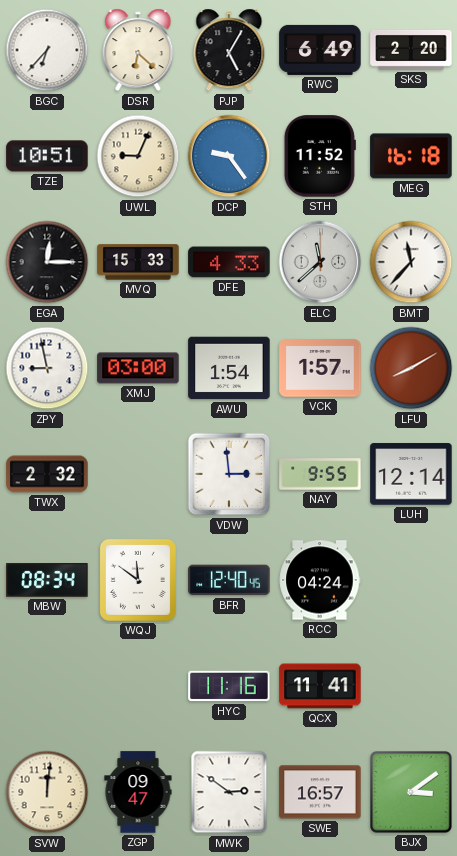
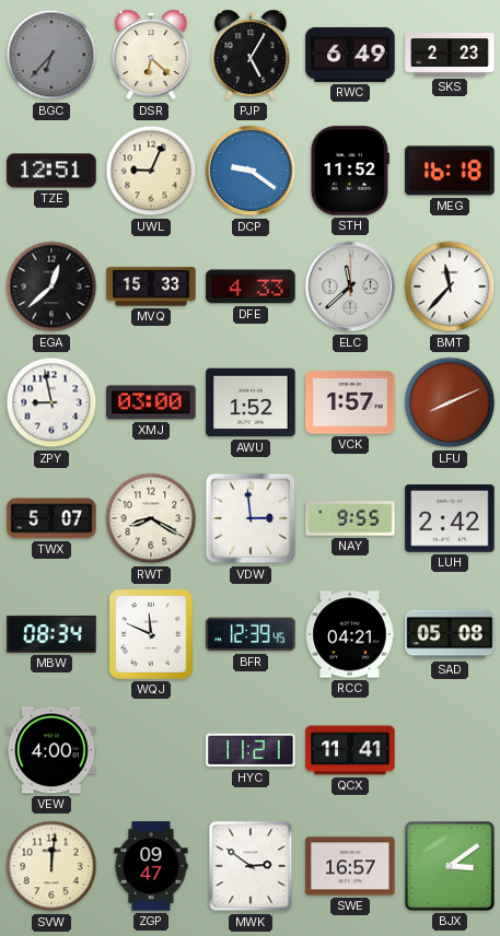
BGC dial: white -> grey (51, 55)
SKS: 2:20 -> 2:23 (450, 56)
TZE: 10:51 -> 12:51 (51, 171)
DCP: 9:24 -> 9:21 (251, 171)
EGA: 12:15 -> 12:38 (51, 286)
AWU: 1:54 -> 1:52 (251, 402)
LFU: 8:10 -> 8:11 (450, 402)
TWX: 2:32 -> 5:07 (51, 518)
RWT: none -> 8:20 (151, 518)
LUH: 12:14 -> 2:42 (450, 518)
WQJ: 11:51 -> 11:49 (151, 634)
BFR: 12:40 -> 12:39 (251, 634)
RCC: 04:24 -> 04:21 (350, 634)
SAD: none -> 05:08 (450, 634)
VEW: none -> 4:00 (51, 750)
HYC: 11:16 -> 11:21 (251, 750)
